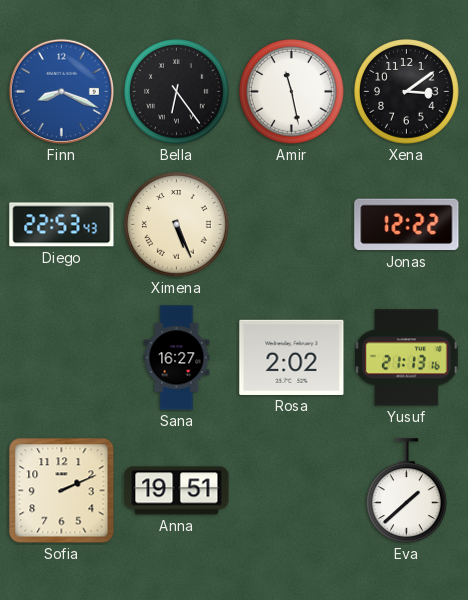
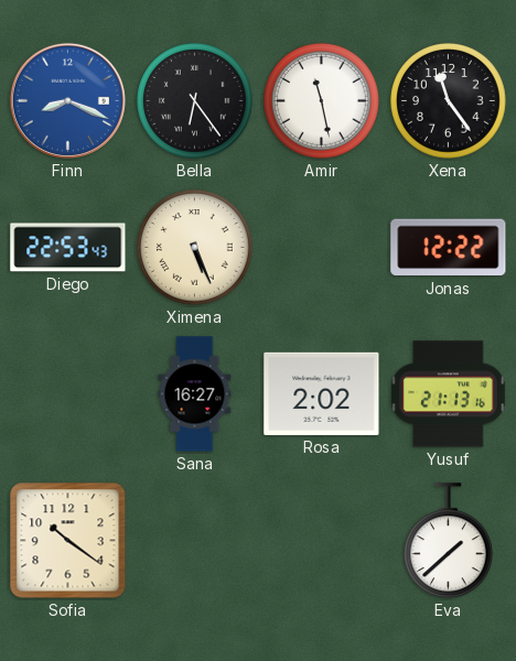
Xena: 3:09 -> 11:24 (449, 101)
Sofia: 2:11 -> 10:21 (68, 541)
Anna: 19:51 -> none (177, 491)
